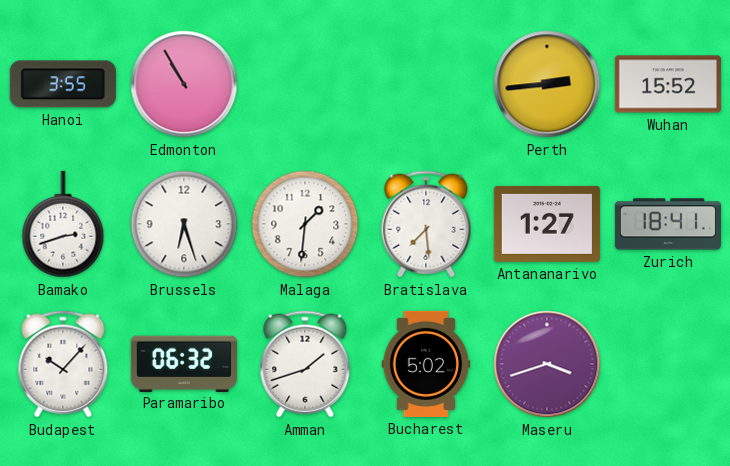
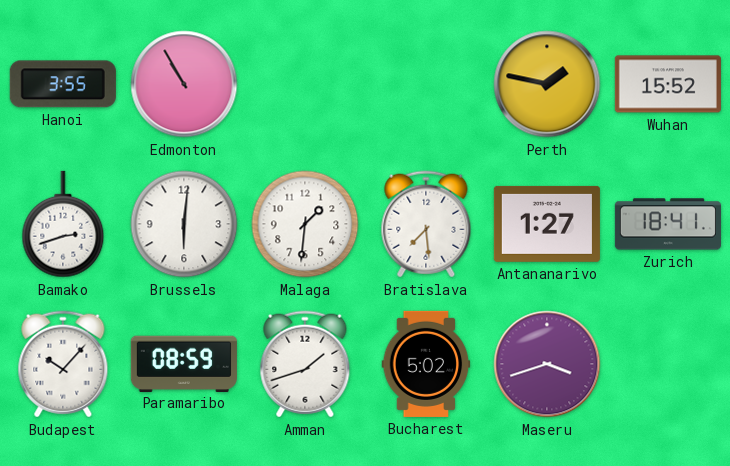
Perth: 2:44 -> 1:47 (547, 84)
Brussels: 6:27 -> 6:01 (184, 224)
Paramaribo: 06:32 -> 08:59 (184, 363)
